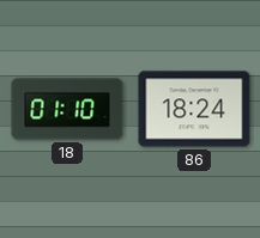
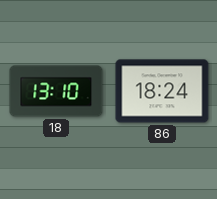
18: 01:10 -> 13:10 (56, 91)
